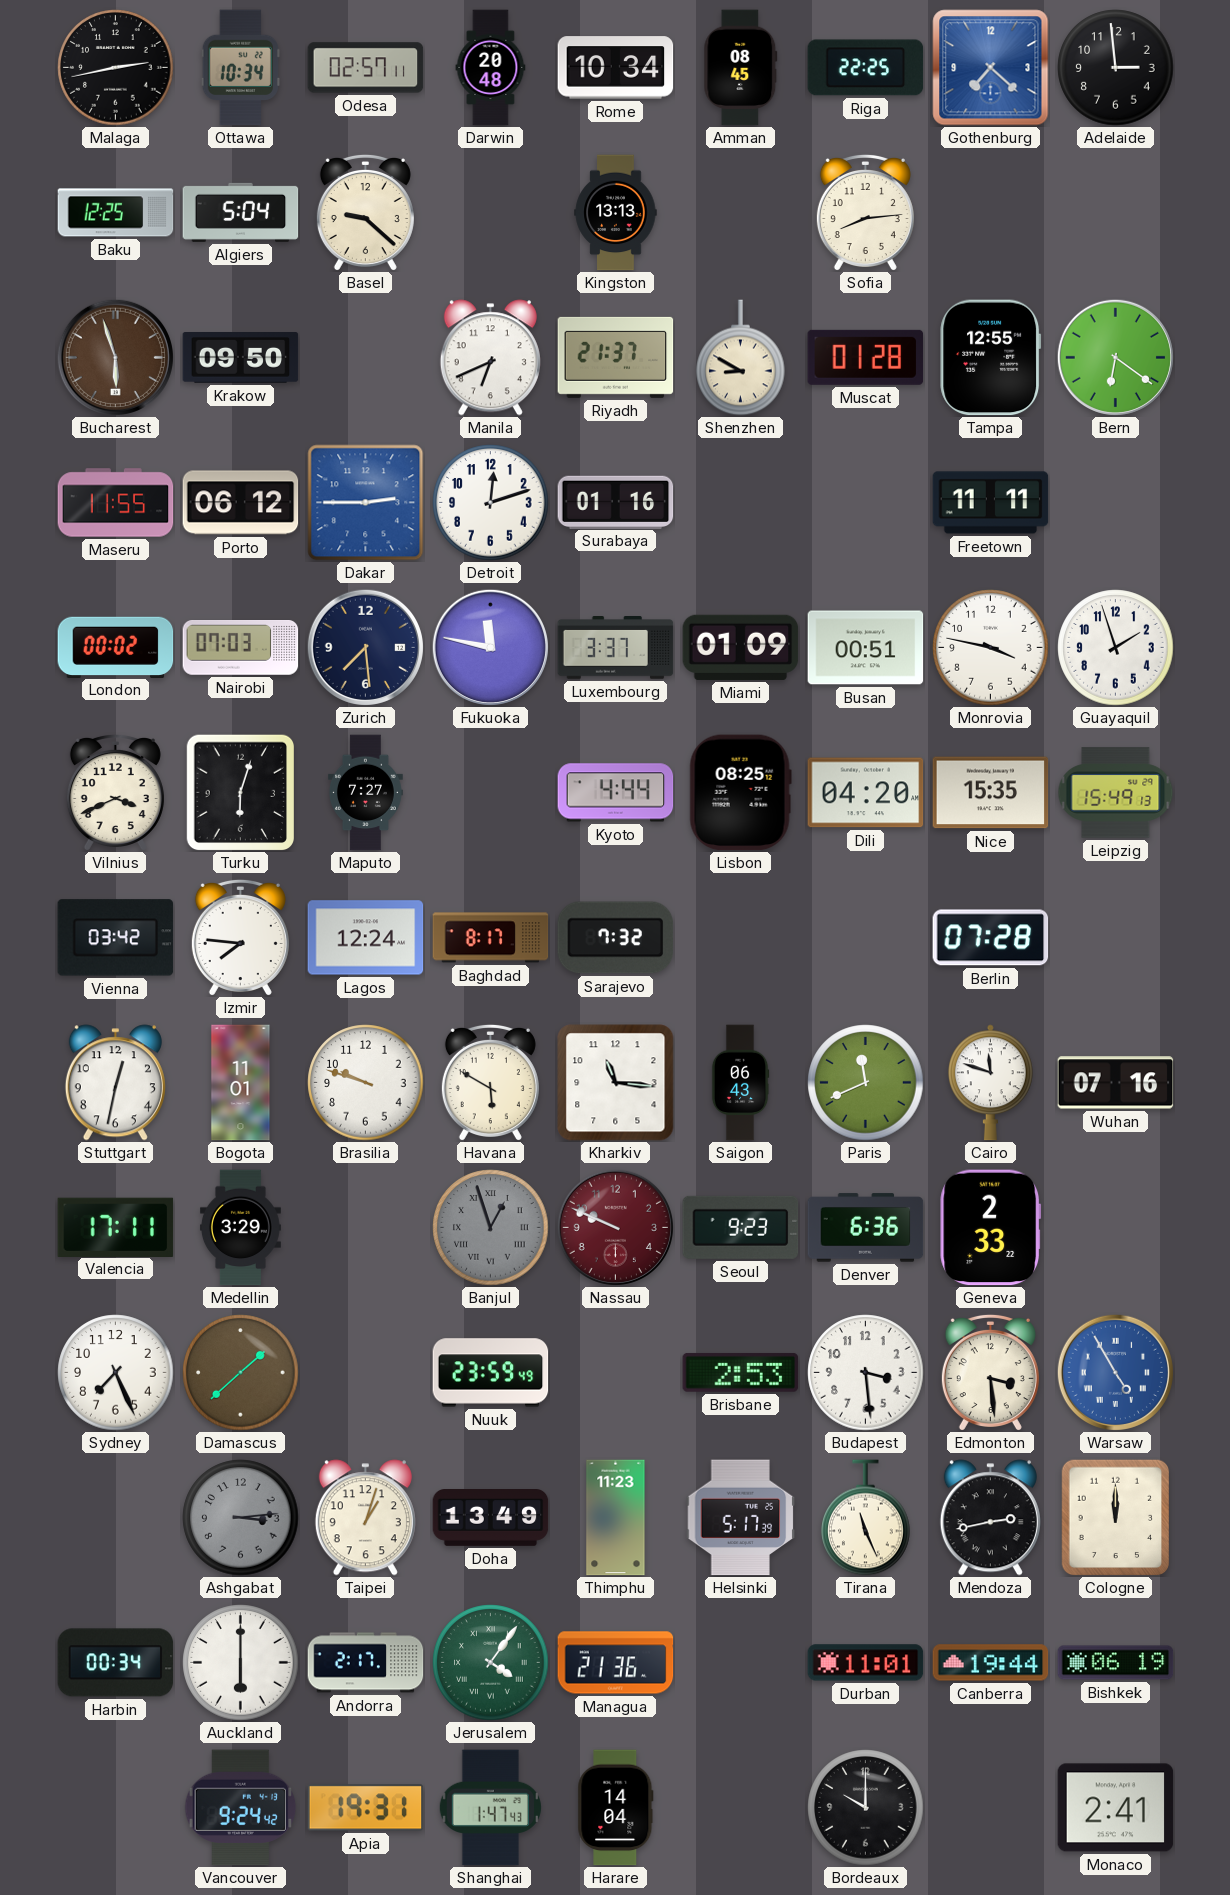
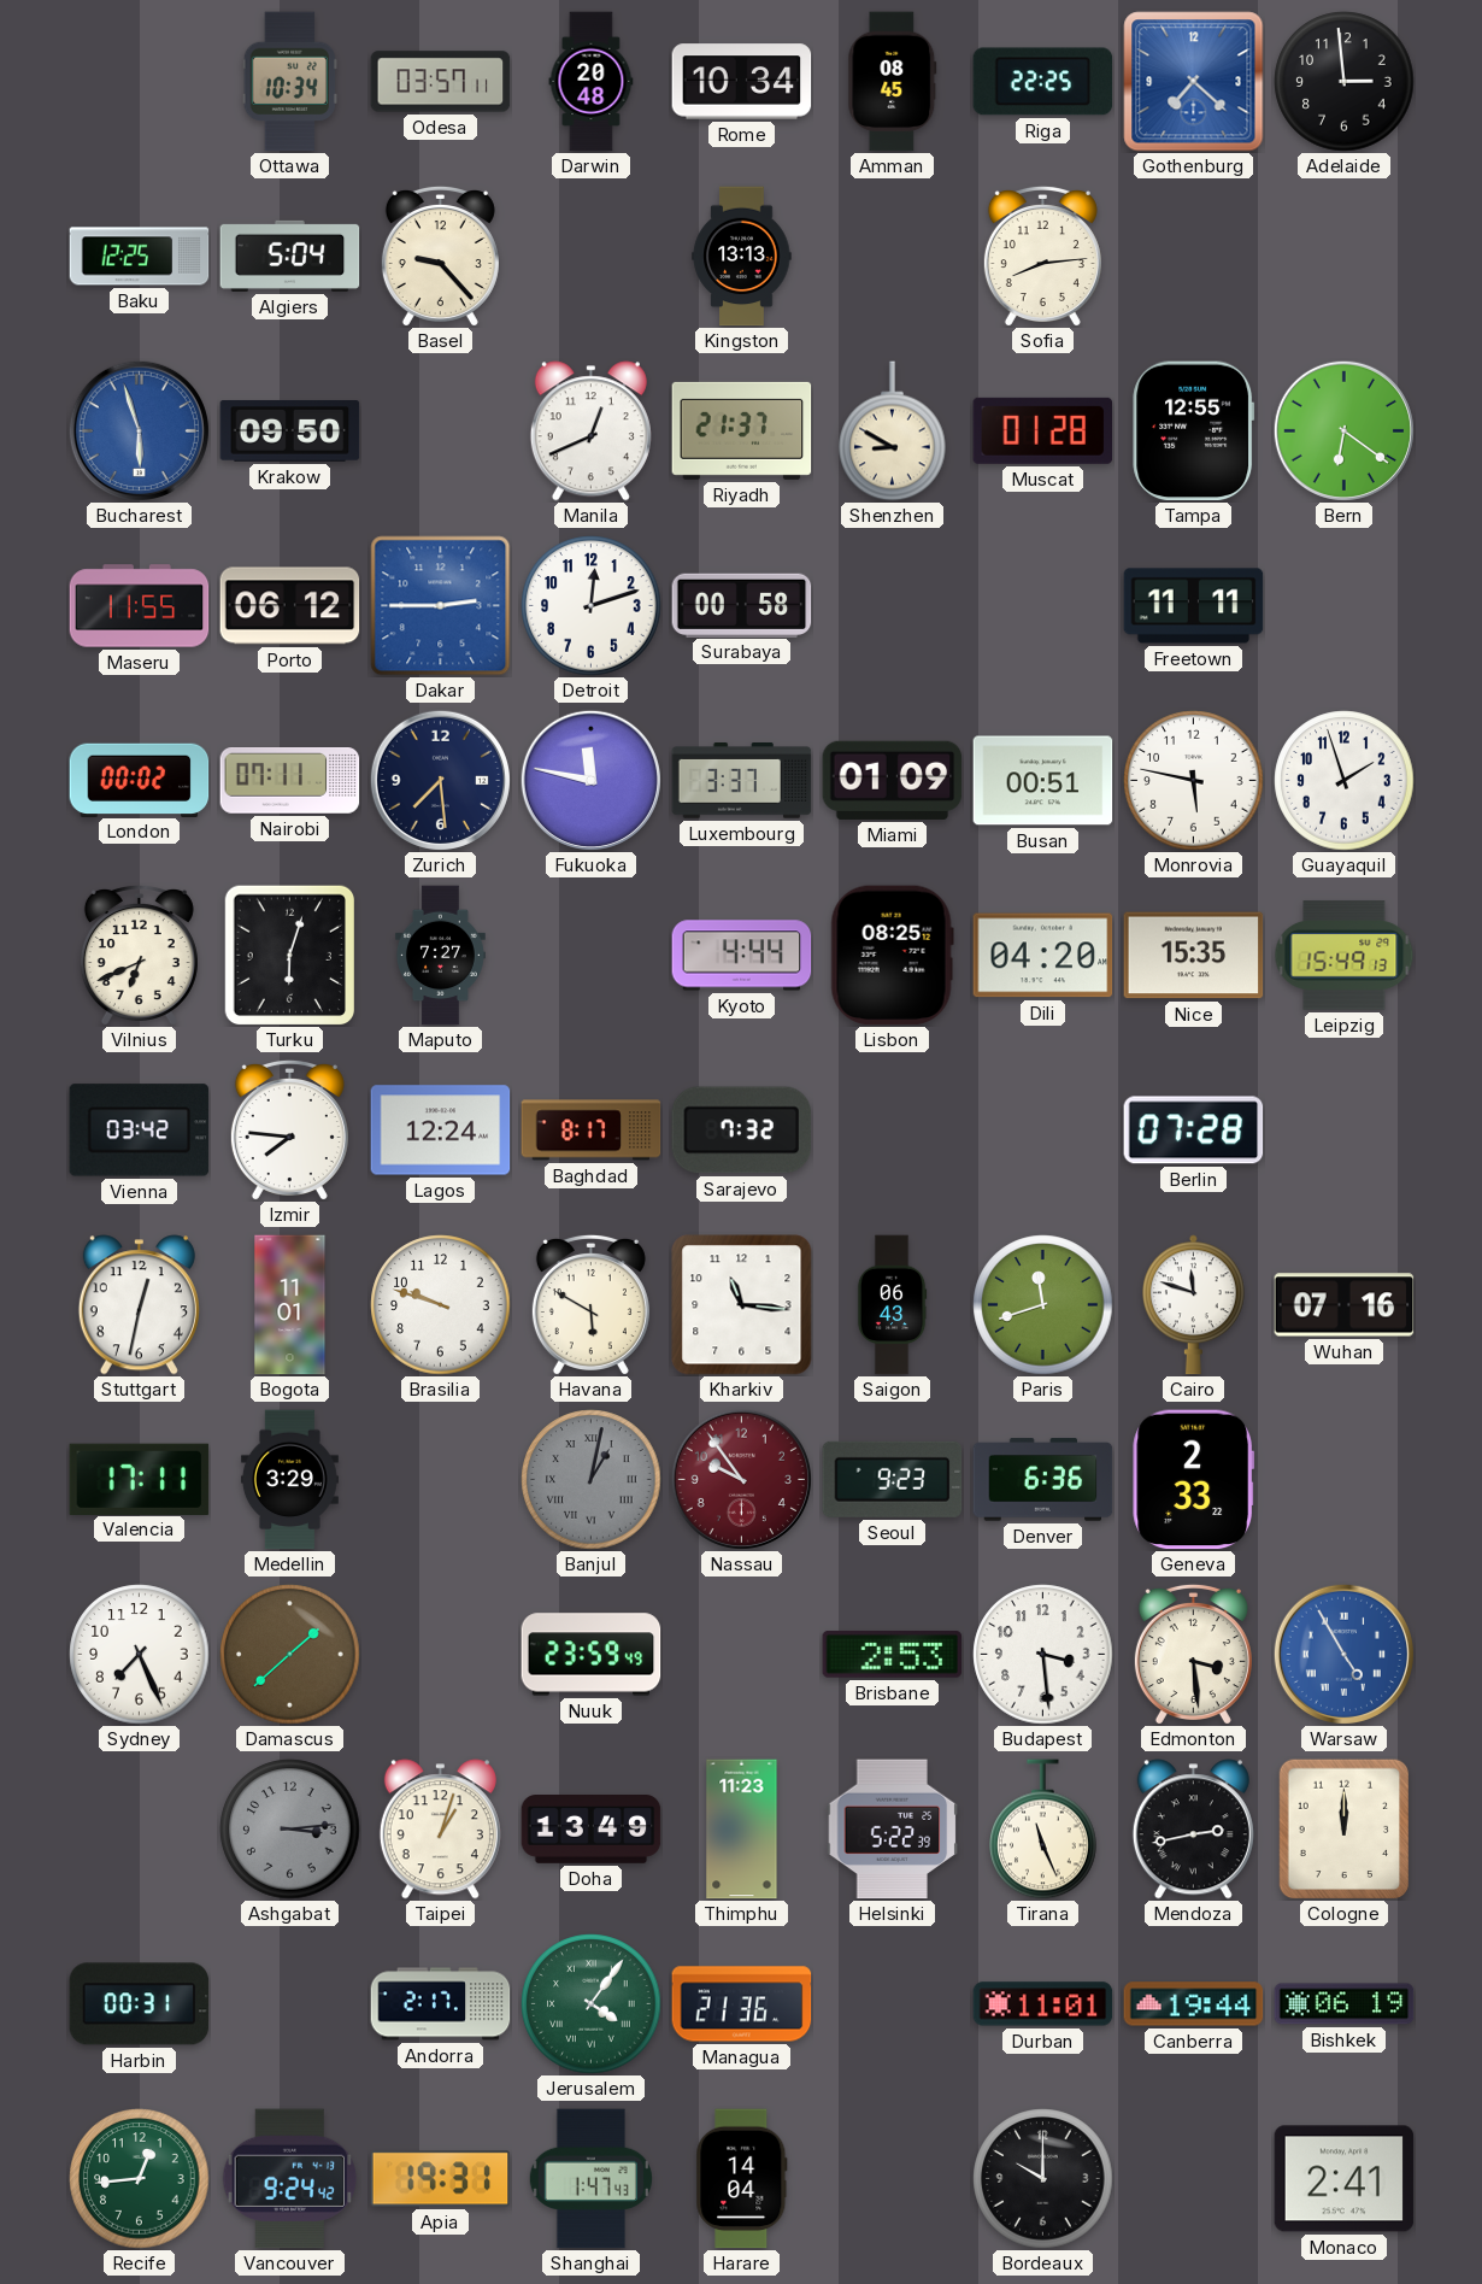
Malaga: 2:43 -> none (116, 68)
Odesa: 02:57 -> 03:57 (441, 82)
Basel: 9:22 -> 9:23 (440, 256)
Bucharest dial: brown -> blue (139, 430)
Manila: 6:41 -> 12:41 (590, 431)
Surabaya: 01:16 -> 00:58 (742, 605)
Nairobi: 07:03 -> 07:11 (290, 781)
Monrovia: 3:47 -> 5:47 (1194, 781)
Vilnius: 3:41 -> 6:41 (139, 955)
Paris: 11:41 -> 11:42 (1043, 1305)
Banjul: 12:57 -> 1:02 (592, 1480)
Nassau: 9:49 -> 9:54 (741, 1479)
Helsinki: 5:17 -> 5:22 (893, 1830)
Harbin: 00:34 -> 00:31 (140, 2004)
Auckland: 6:00 -> none (241, 1663)
Recife: none -> 12:44 (140, 2179)
